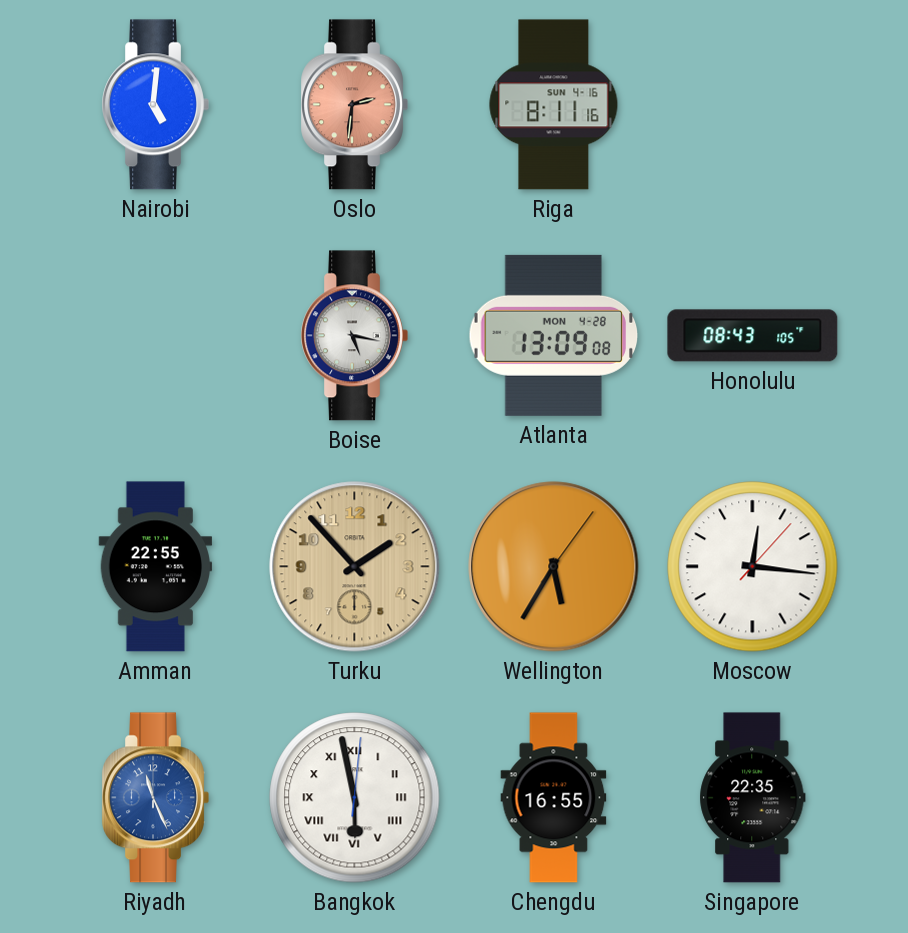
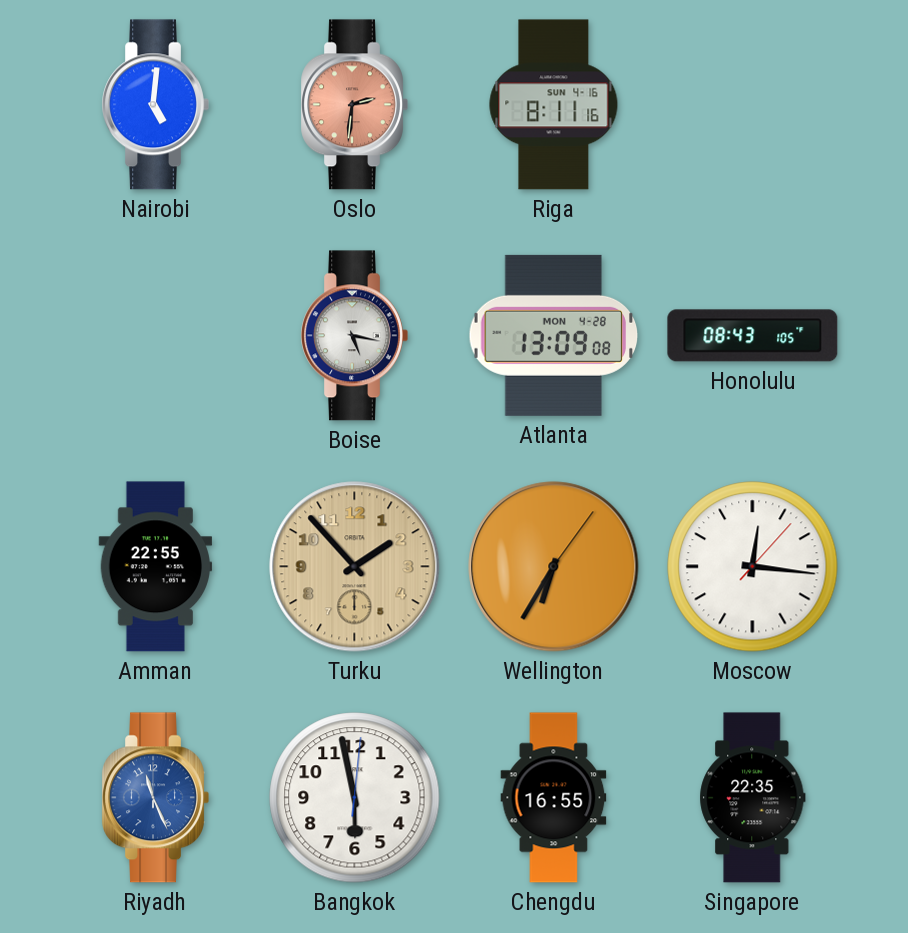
Wellington: 5:35 -> 6:35 (554, 567)
Bangkok numerals: Roman -> Arabic (355, 798)
